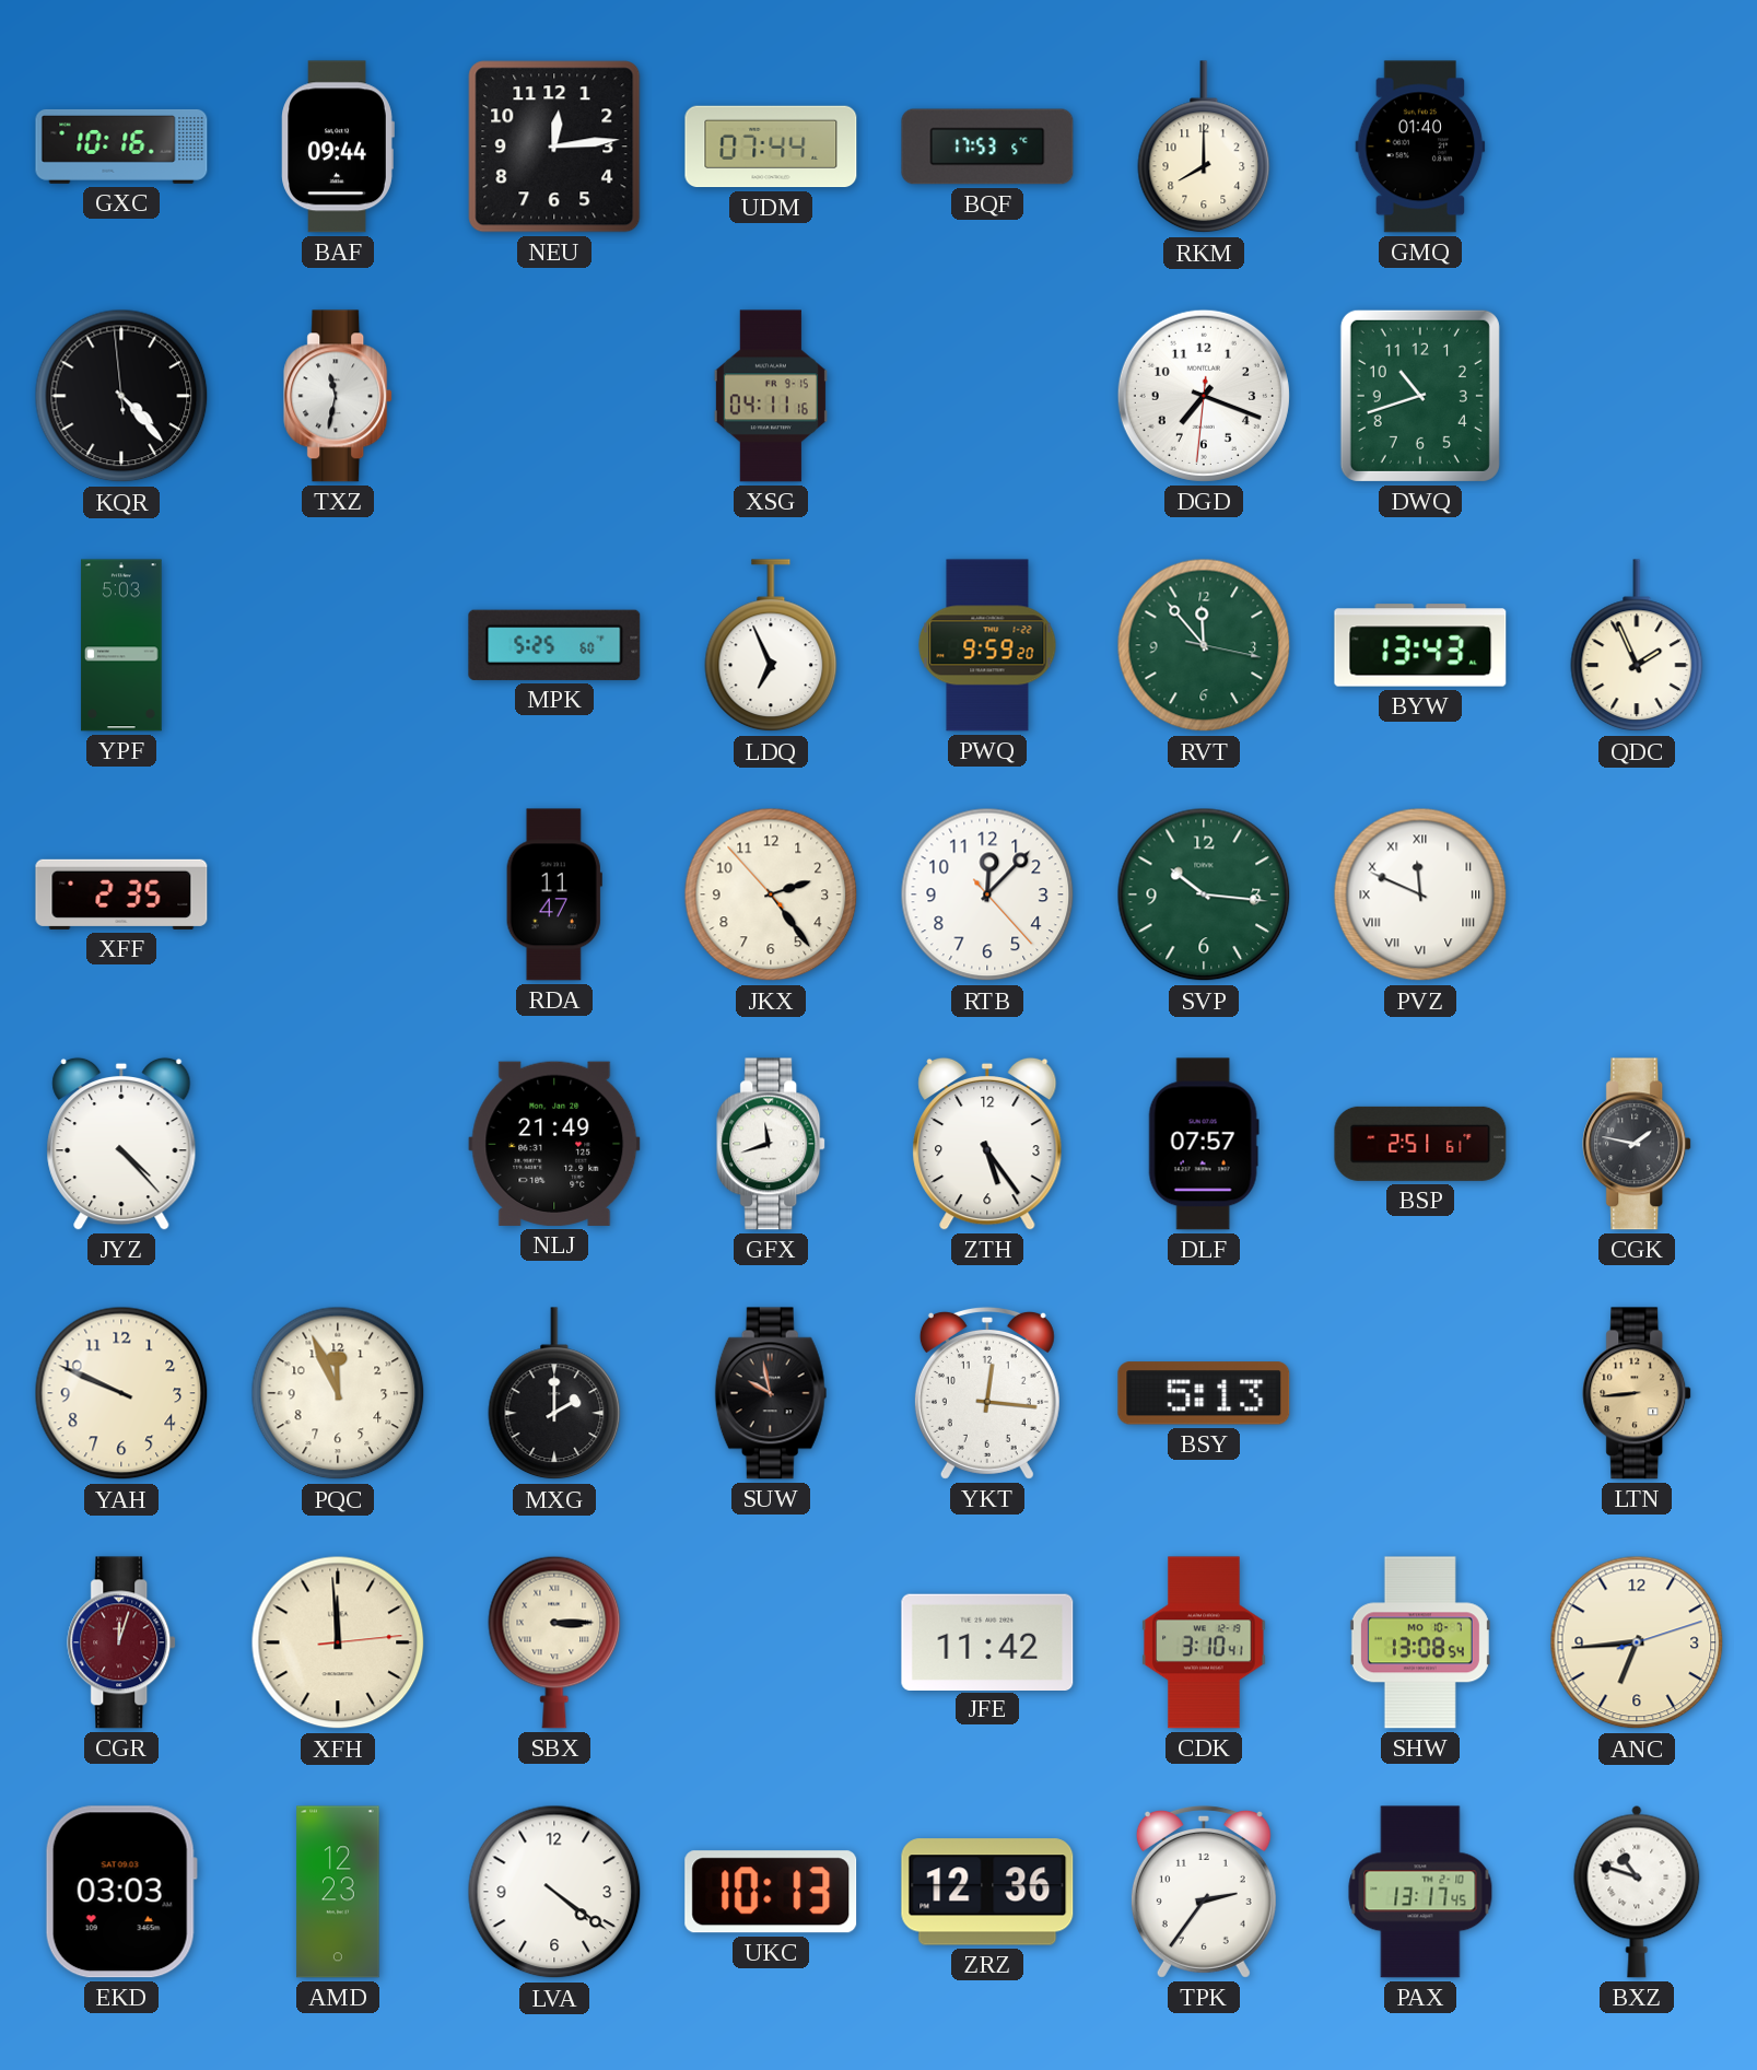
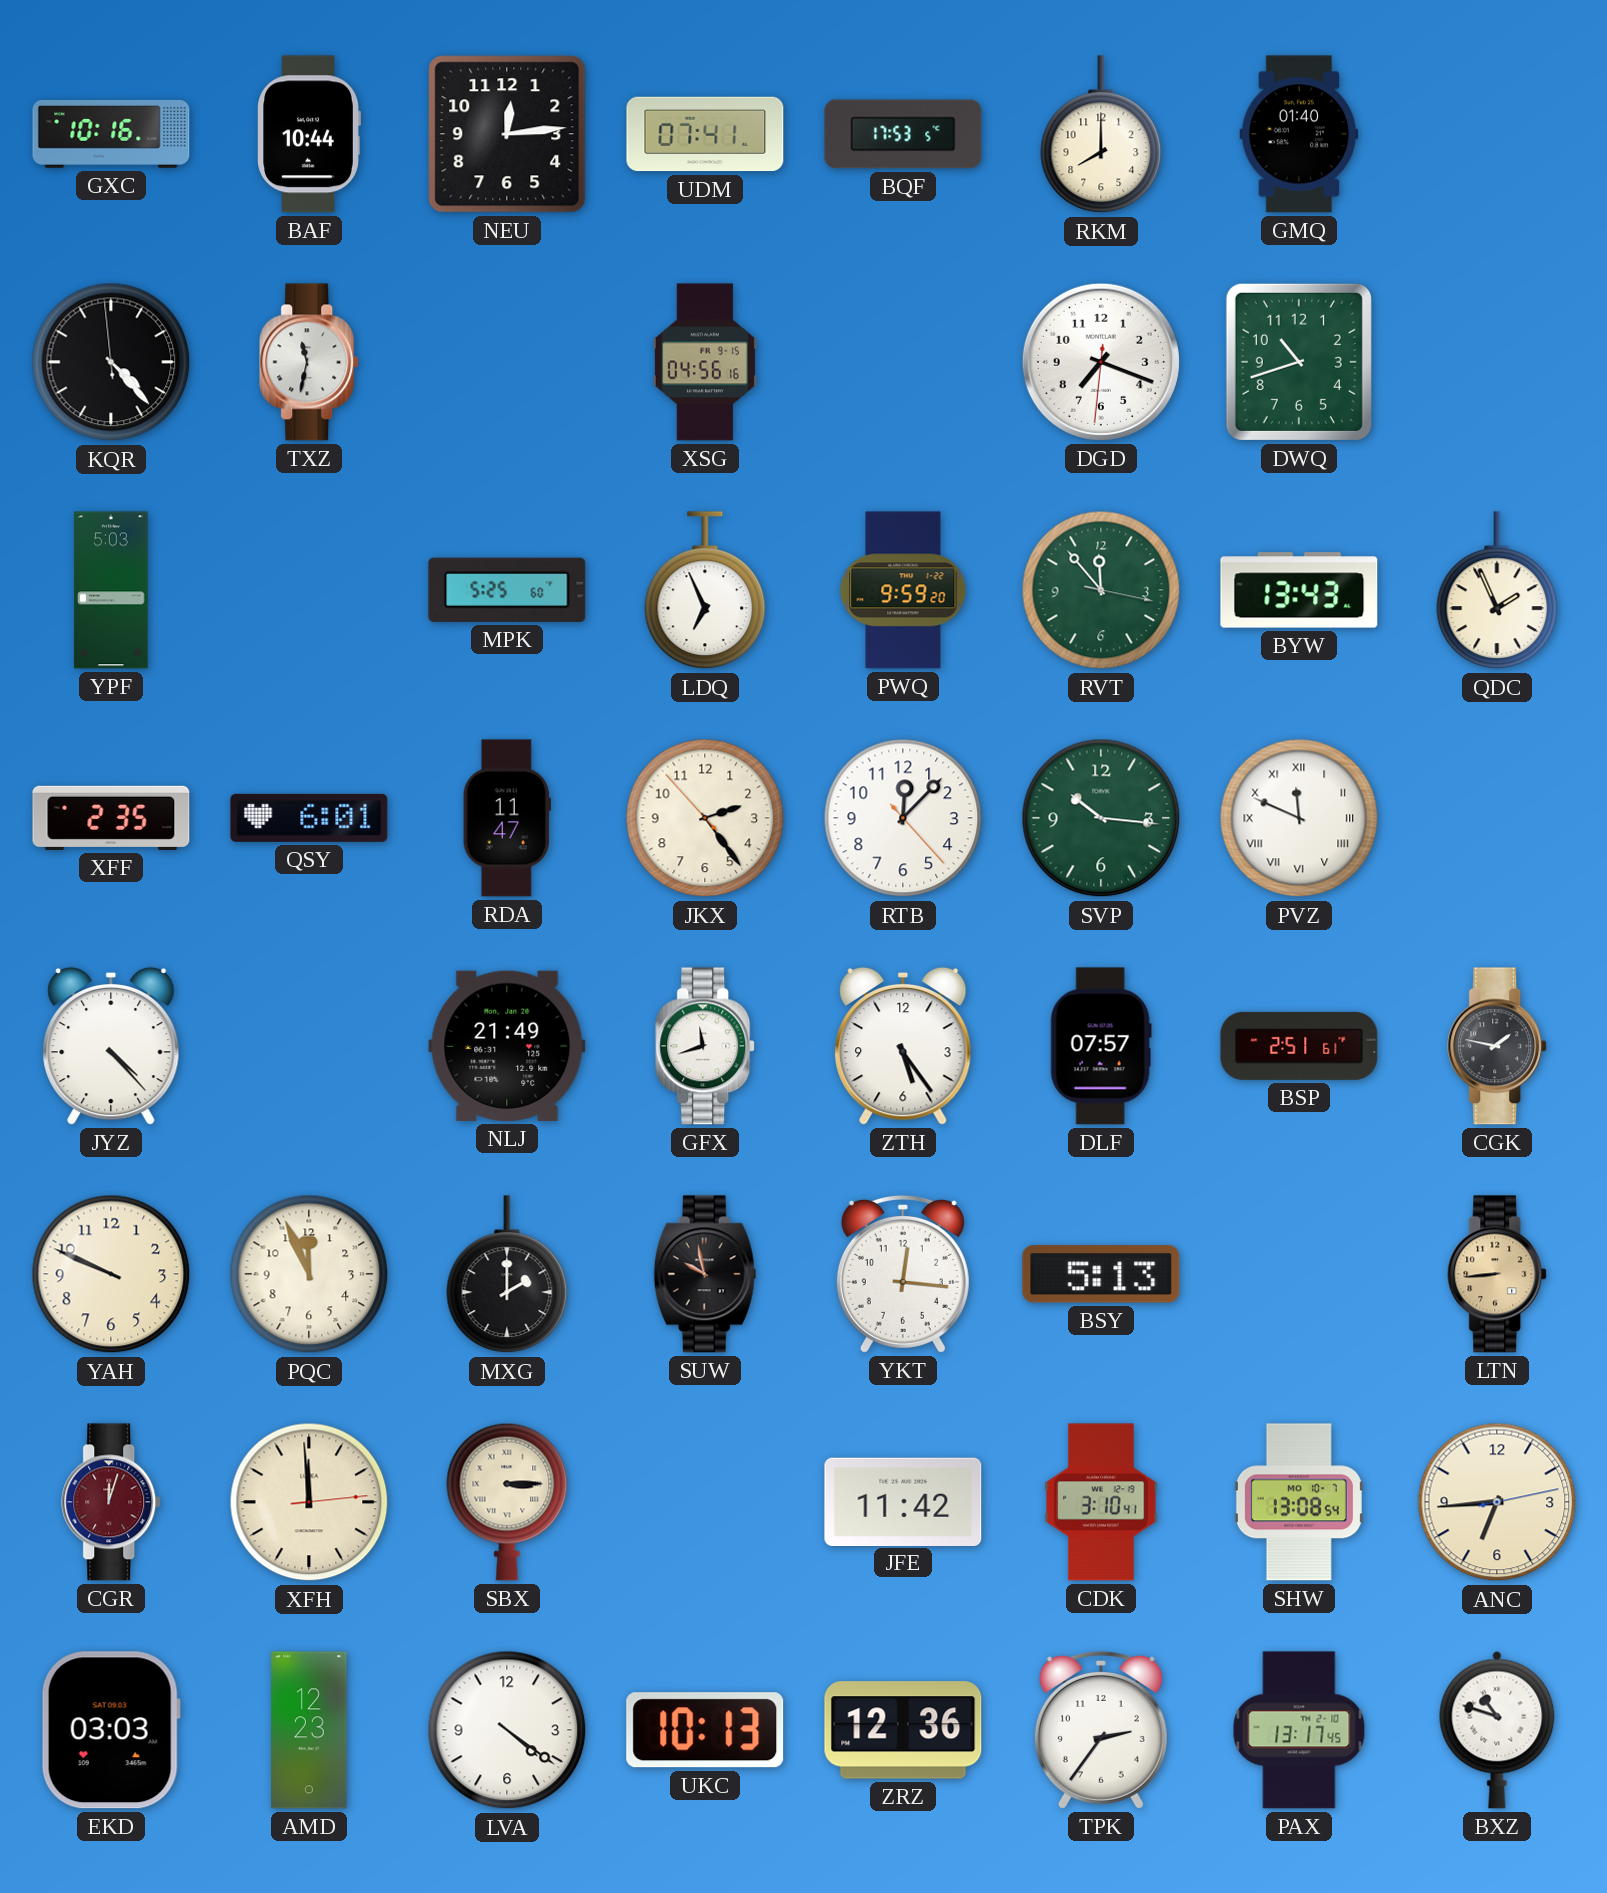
BAF: 09:44 -> 10:44 (309, 134)
UDM: 07:44 -> 07:41 (705, 134)
XSG: 04:11 -> 04:56 (705, 362)
QSY: none -> 6:01 (309, 818)
ANC: 6:44:12 -> 6:44:13 (1497, 1502)
